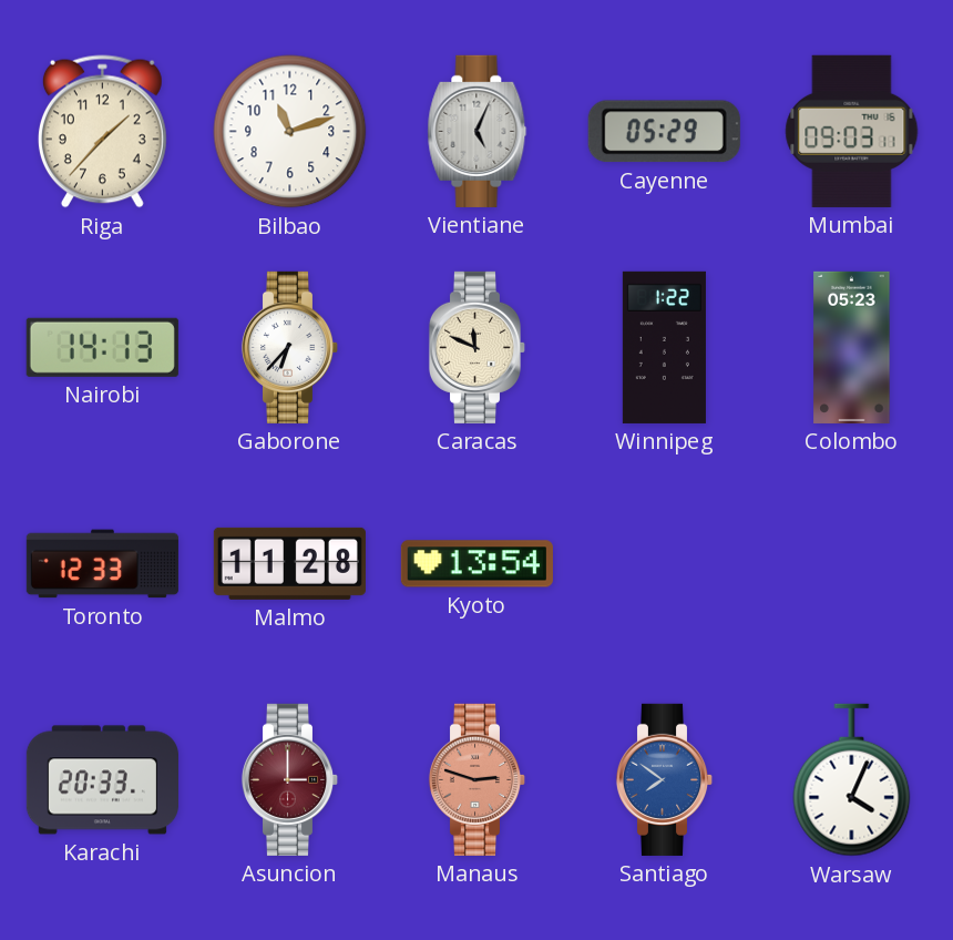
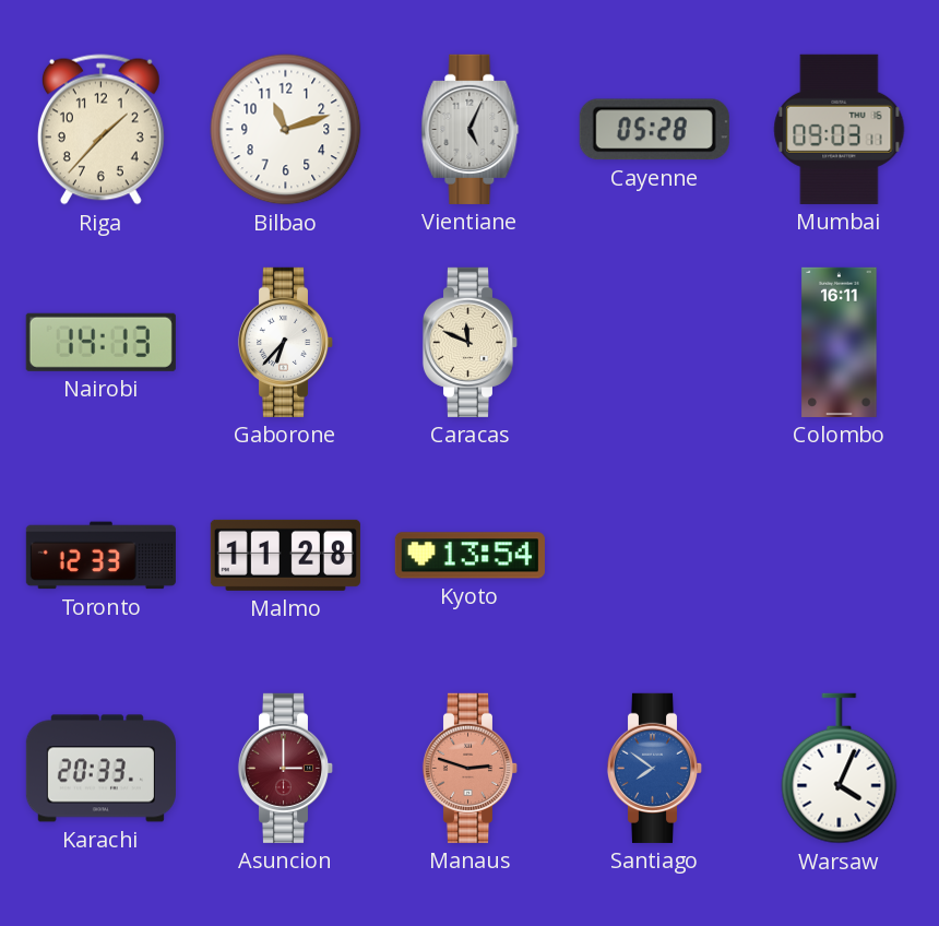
Cayenne: 05:29 -> 05:28 (654, 130)
Winnipeg: 1:22 -> none (664, 347)
Colombo: 05:23 -> 16:11 (840, 342)
